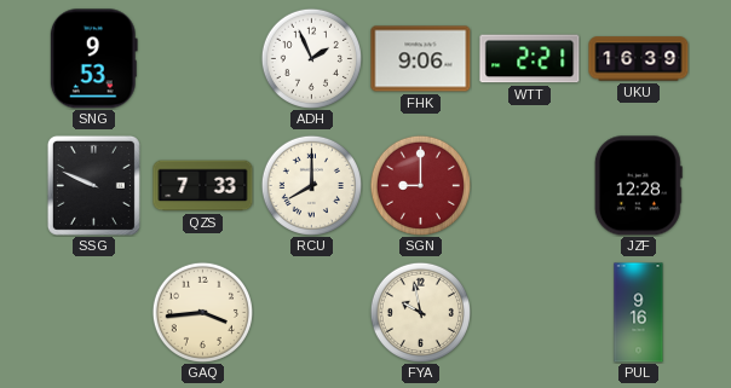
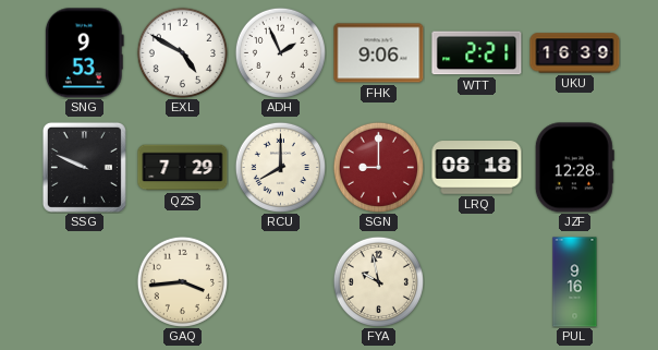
EXL: none -> 4:50 (182, 52)
QZS: 7:33 -> 7:29 (183, 168)
LRQ: none -> 08:18 (477, 168)
